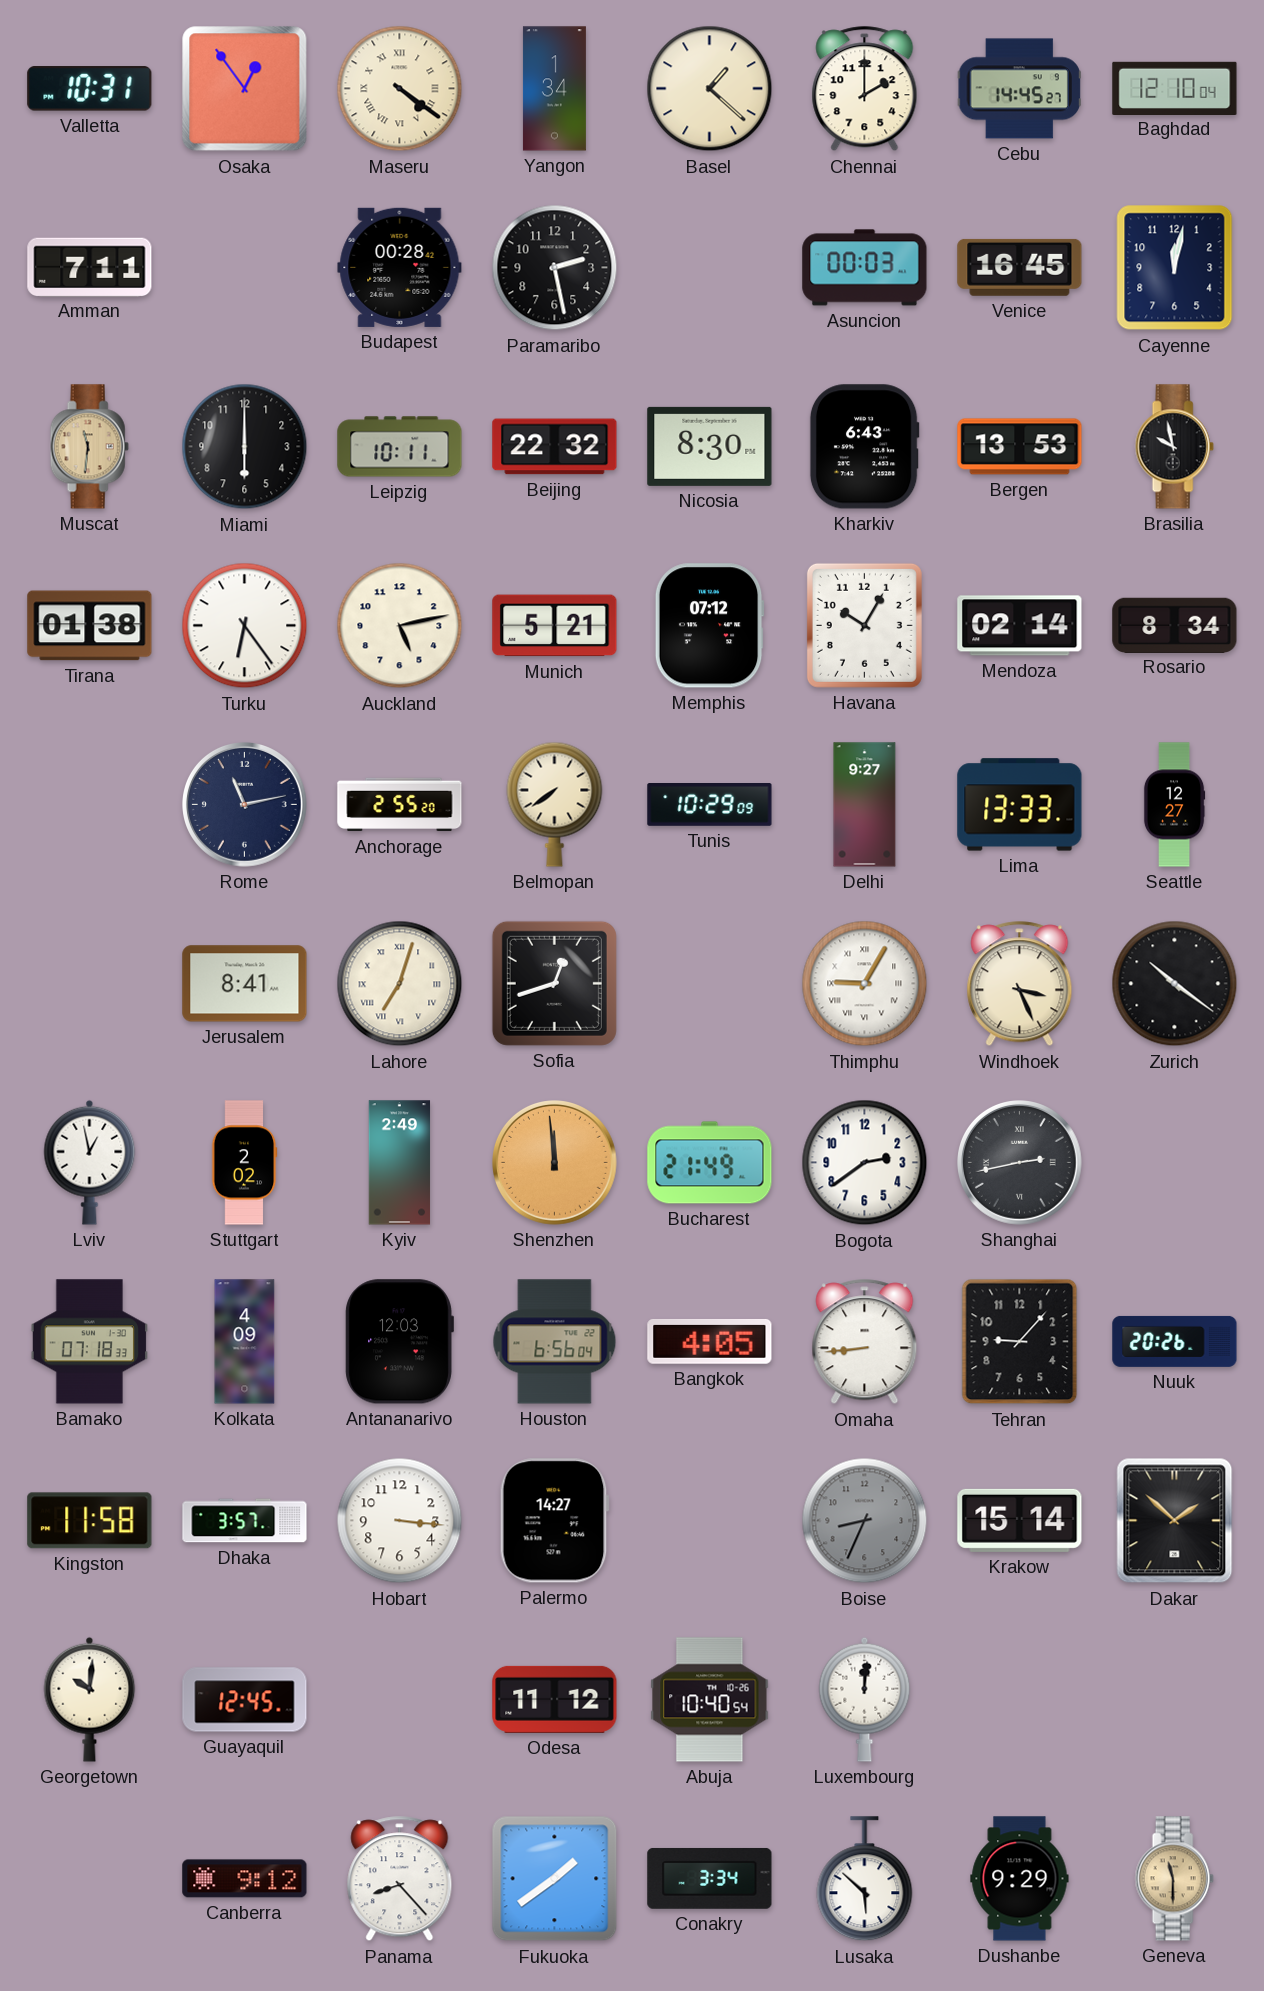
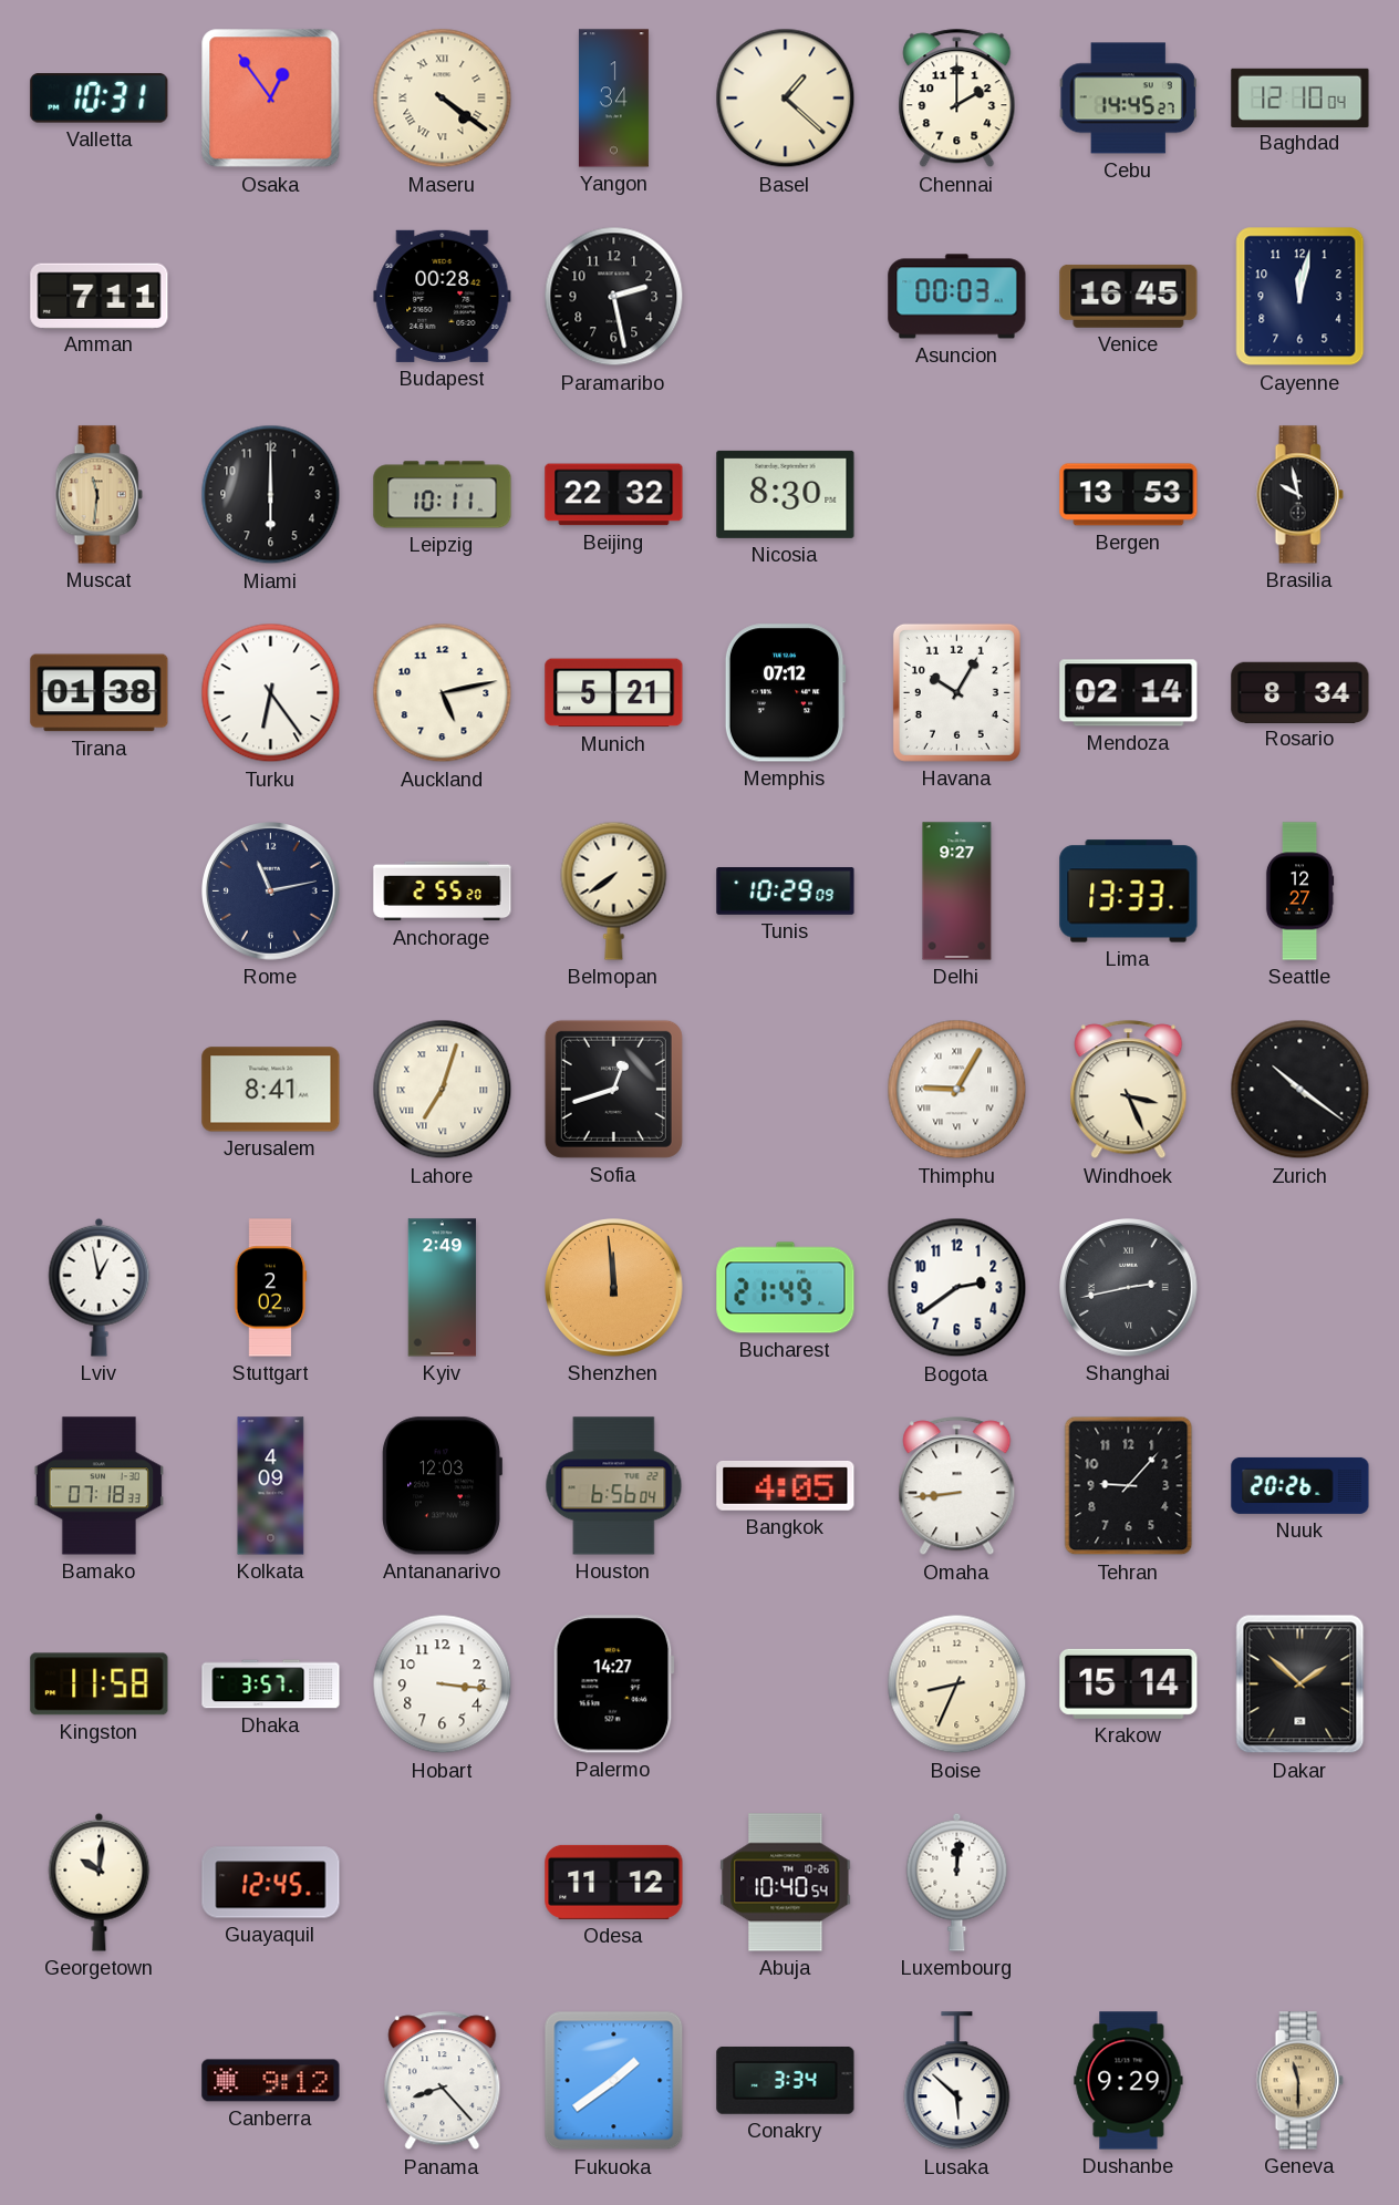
Kharkiv: 6:43 -> none (864, 447)
Boise dial: grey -> cream (957, 1684)
